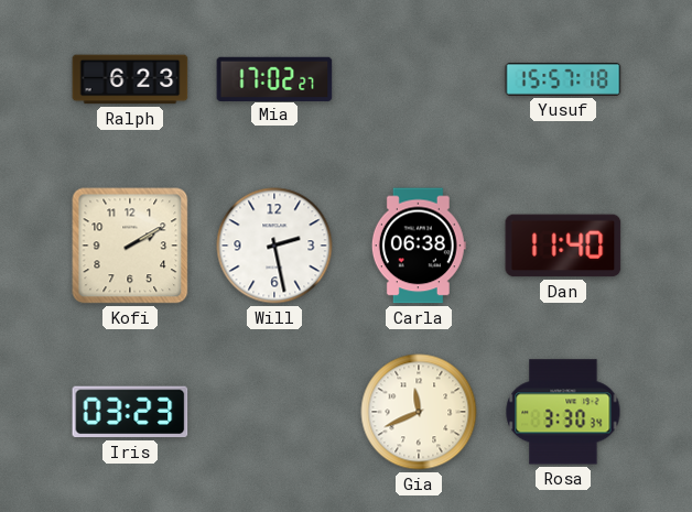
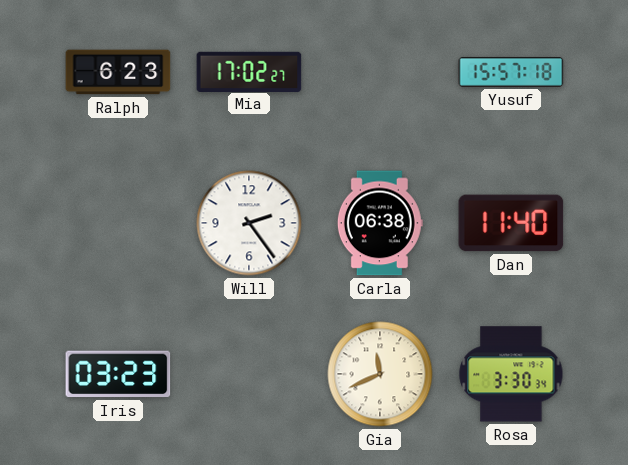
Kofi: 2:10 -> none (130, 246)
Will: 2:28 -> 2:24 (249, 223)
